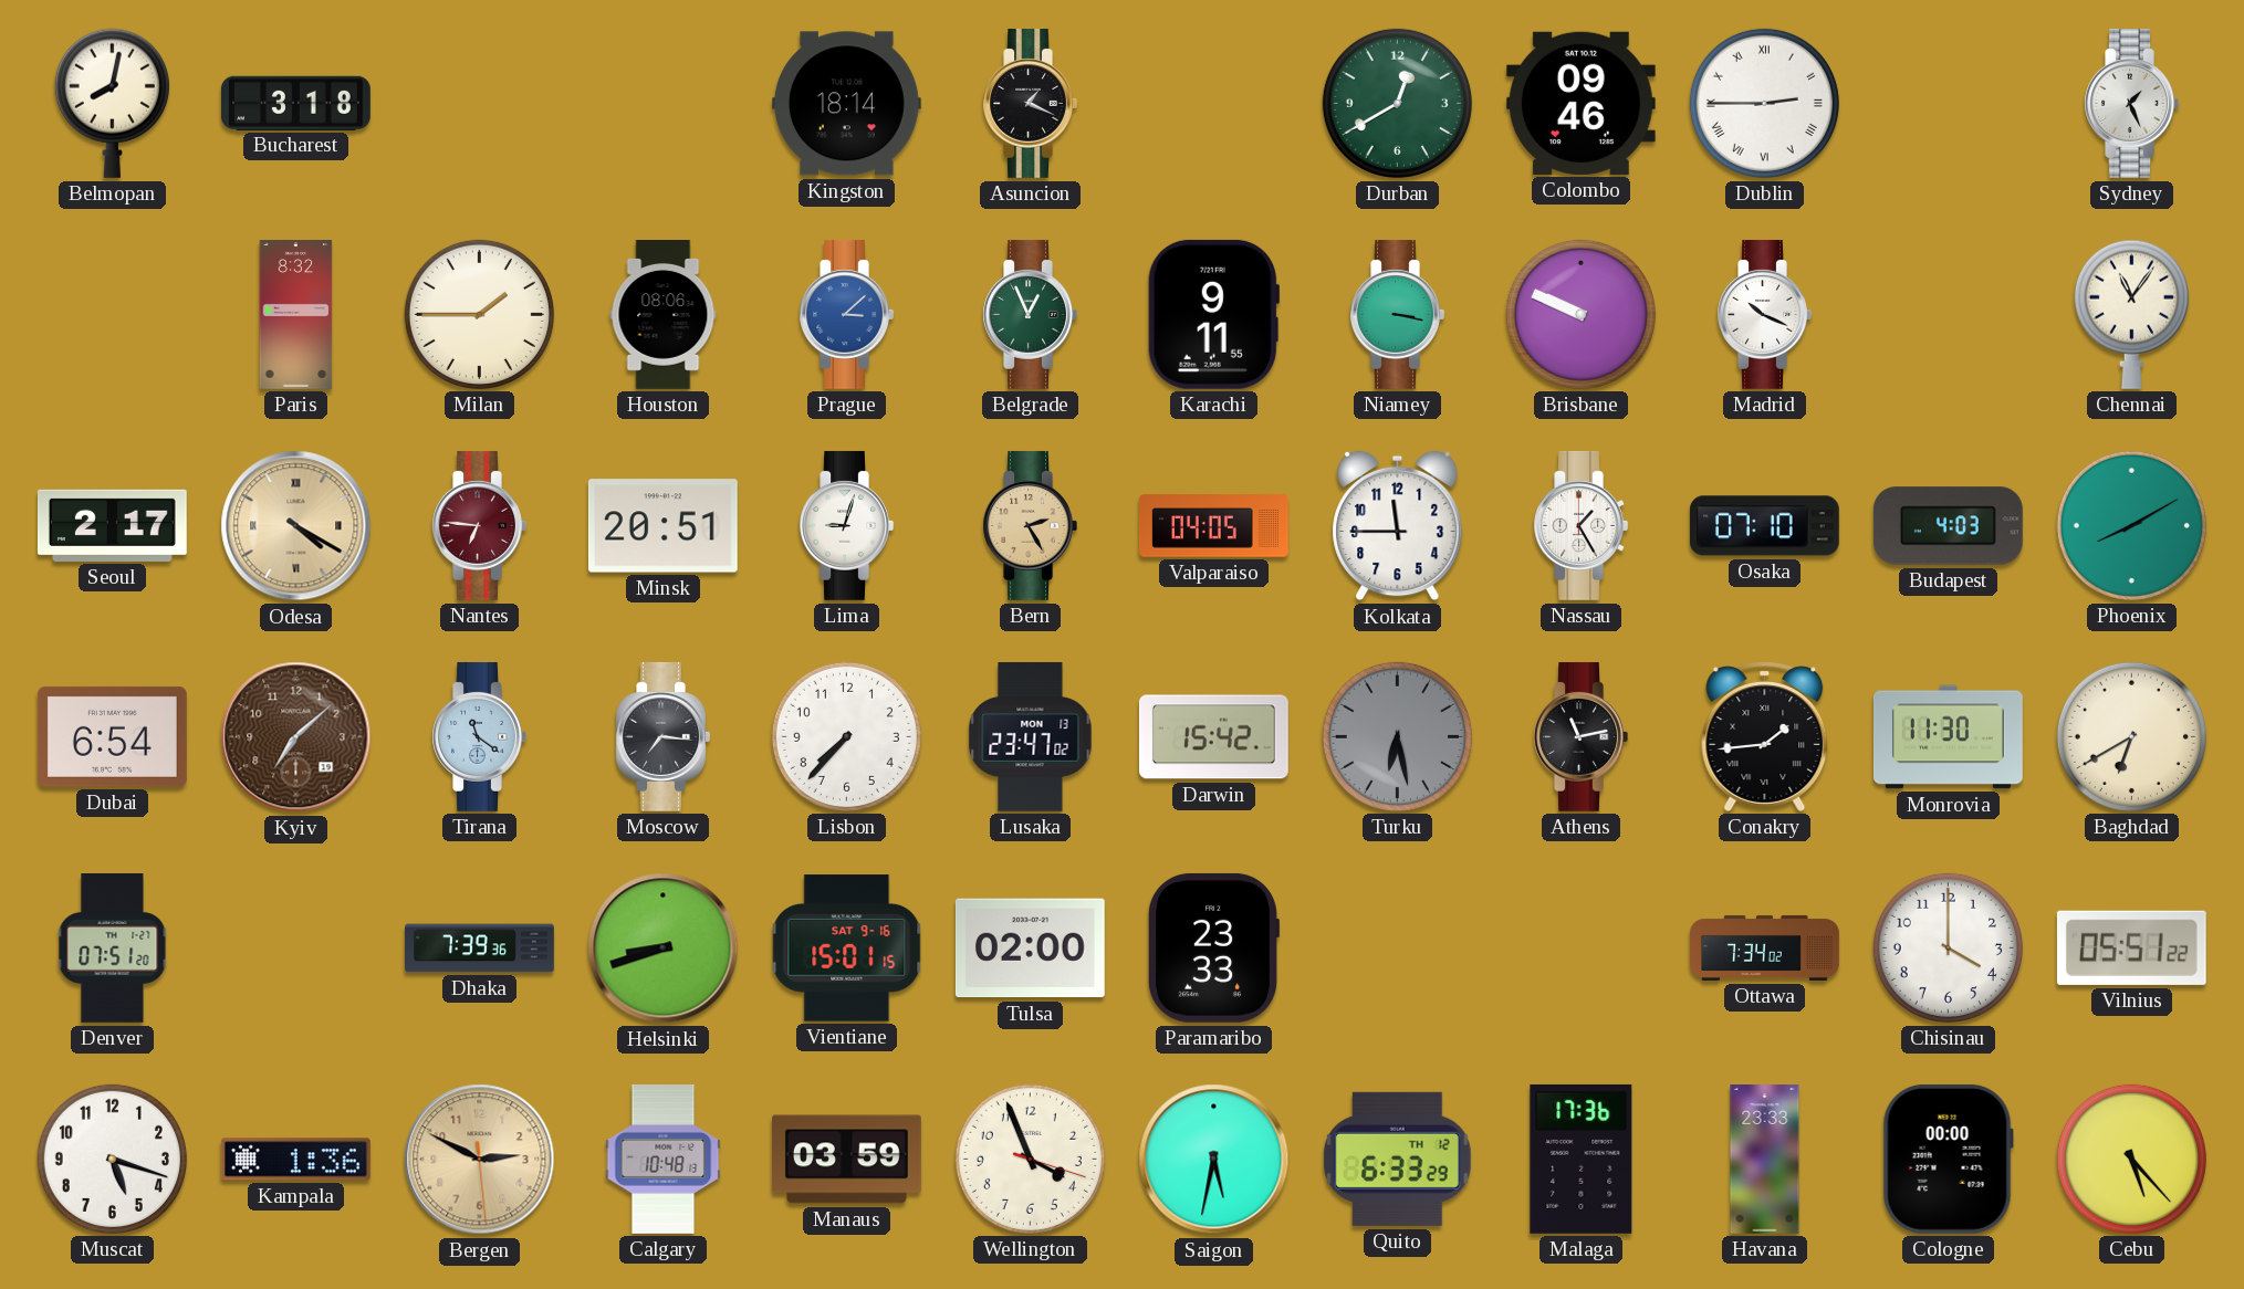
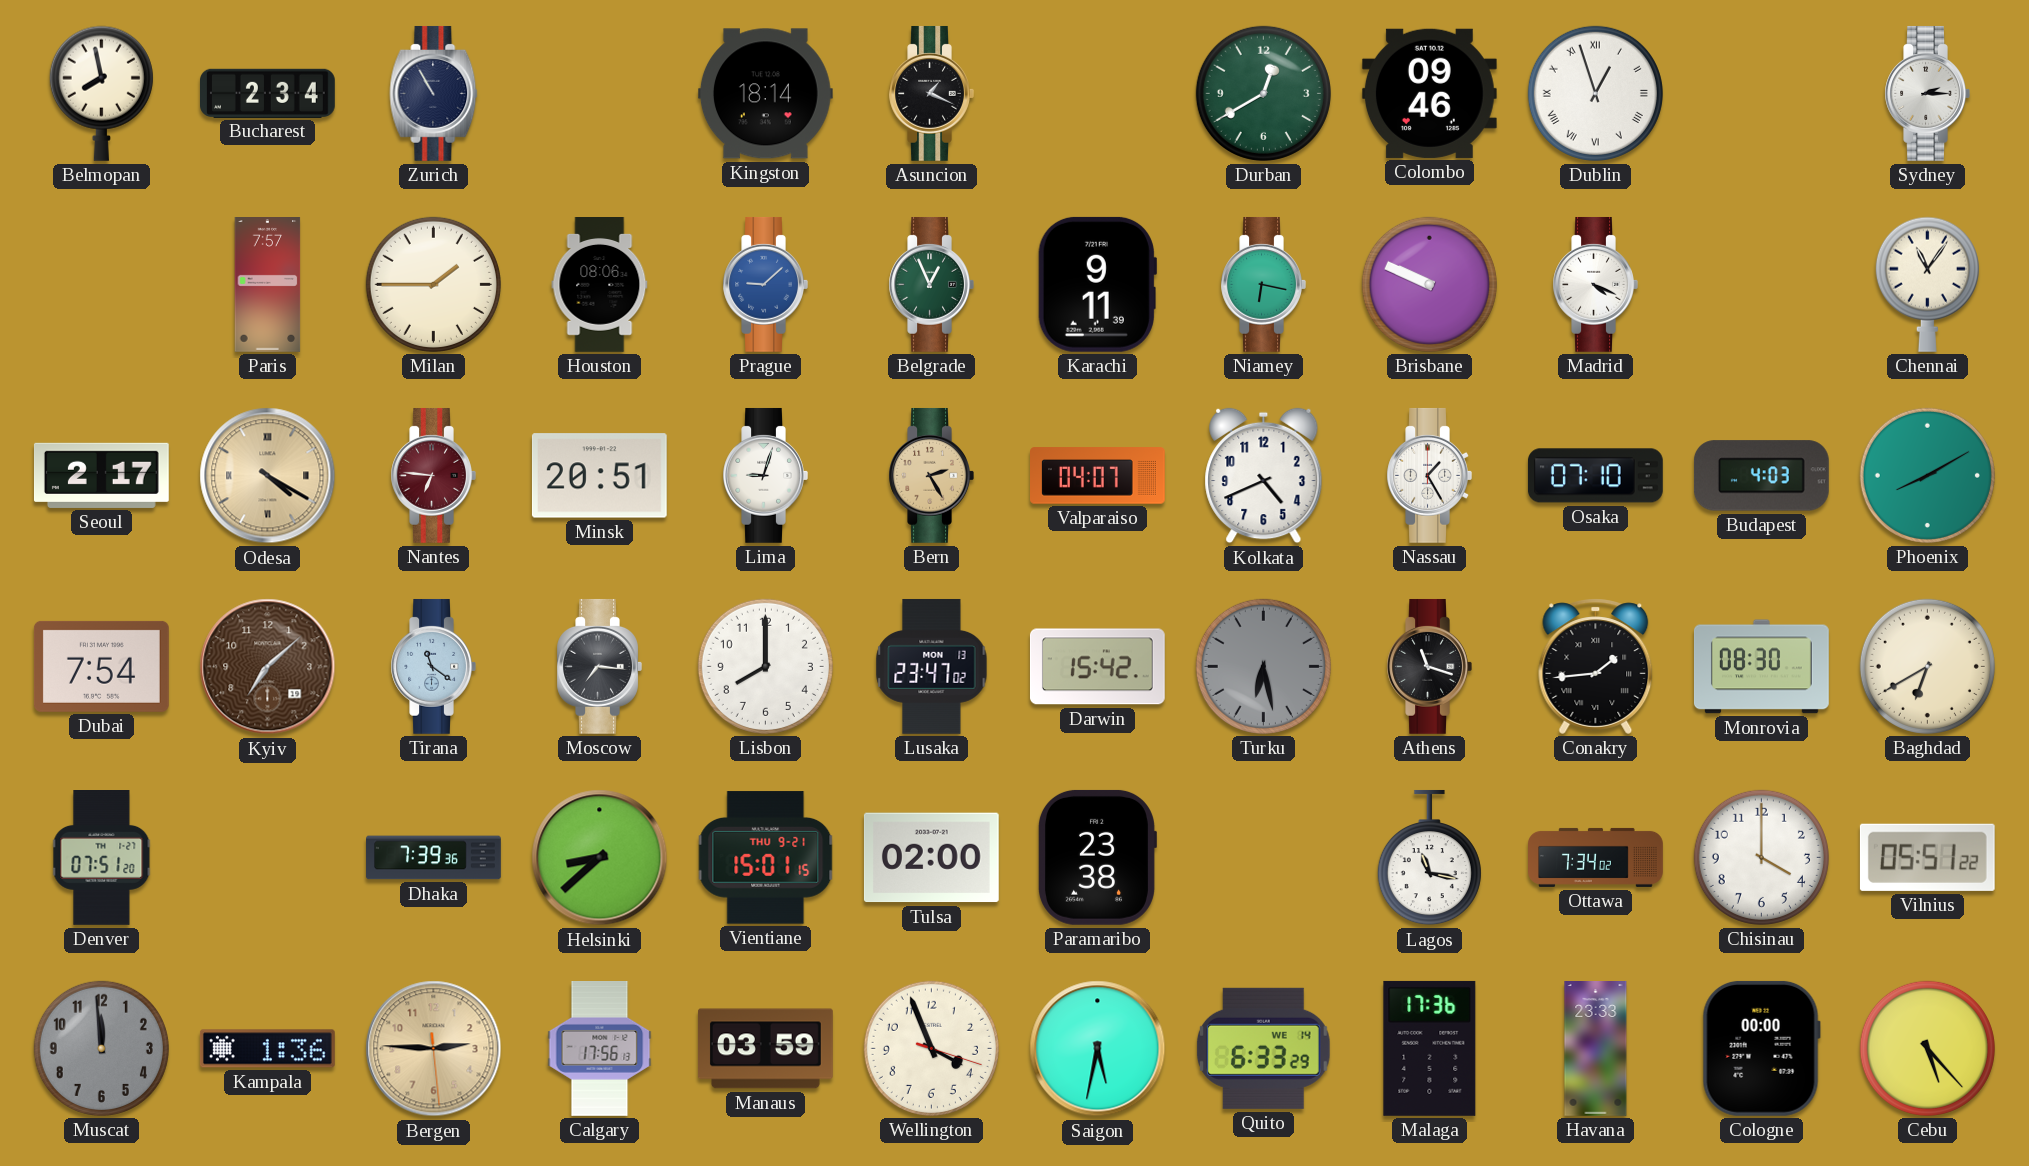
Belmopan: 8:02 -> 7:58 (101, 93)
Bucharest: 3:18 -> 2:34 (268, 93)
Zurich: none -> 10:55 (434, 93)
Dublin: 2:45 -> 12:57 (1595, 93)
Sydney: 1:26 -> 2:15 (1927, 93)
Paris: 8:32 -> 7:57 (268, 285)
Prague: 3:08 -> 9:08 (765, 284)
Karachi: 9:11:55 -> 9:11:39 (1097, 284)
Niamey: 3:17 -> 6:17 (1263, 284)
Madrid: 10:19 -> 4:19 (1595, 284)
Valparaiso: 04:05 -> 04:07 (1098, 476)
Kolkata: 11:45 -> 4:41 (1264, 476)
Dubai: 6:54 -> 7:54 (101, 666)
Lisbon: 7:37 -> 8:00 (765, 666)
Athens: 11:13 -> 11:18 (1429, 666)
Monrovia: 11:30 -> 08:30 (1761, 667)
Helsinki: 8:42 -> 8:38 (600, 858)
Vientiane date: SAT 9-16 -> THU 9-21 (766, 858)
Paramaribo: 23:33 -> 23:38 (1097, 857)
Lagos: none -> 11:17 (1429, 858)
Muscat: 5:18 -> 11:59 (101, 1048)
Muscat dial: white -> grey (101, 1048)
Bergen: 2:49 -> 2:45 (434, 1049)
Calgary: 10:48 -> 17:56 (600, 1049)
Quito date: TH 12 -> WE 14 (1263, 1048)
